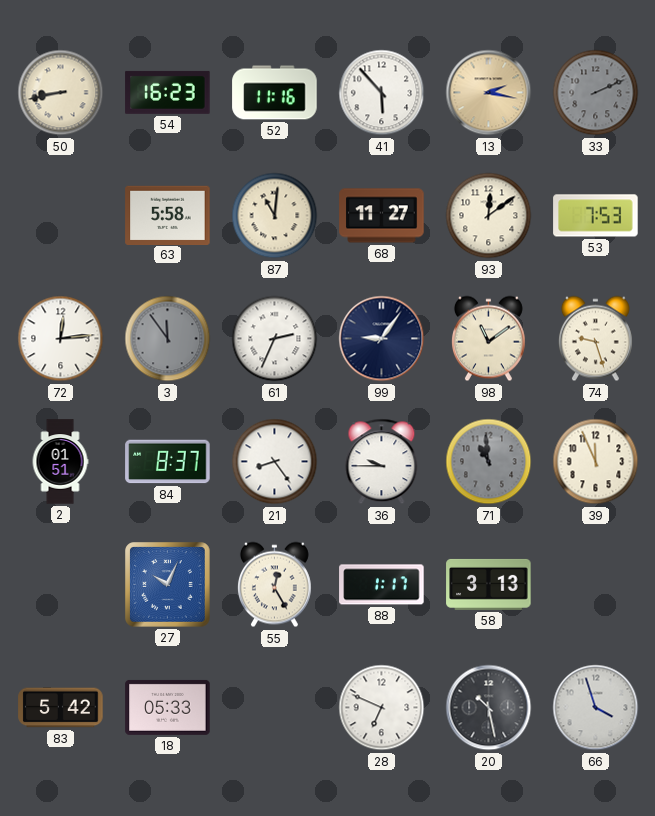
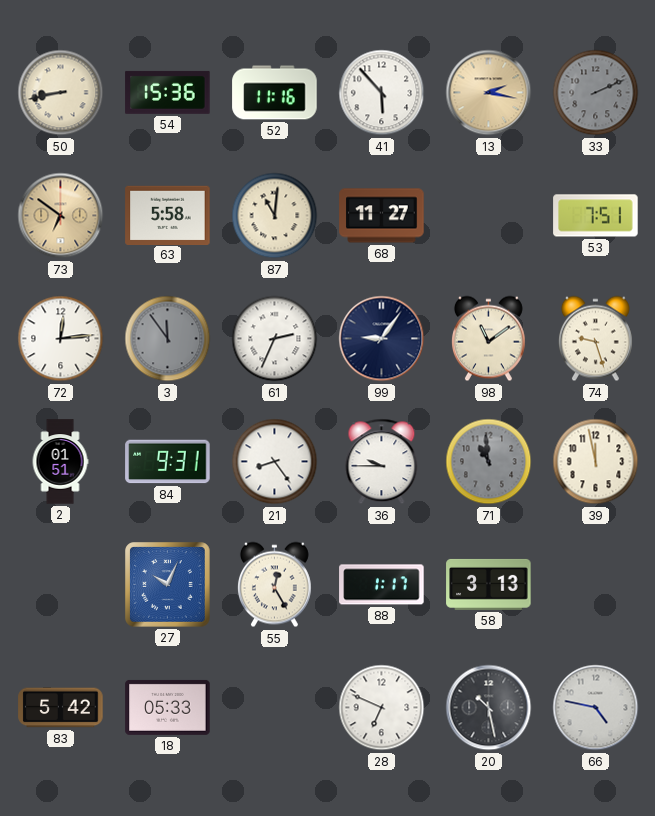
54: 16:23 -> 15:36 (168, 92)
73: none -> 6:51 (61, 216)
93: 12:09 -> none (489, 216)
53: 7:53 -> 7:51 (596, 216)
84: 8:37 -> 9:31 (168, 462)
39: 11:56 -> 11:58 (596, 462)
66: 3:57 -> 4:47 (596, 708)
